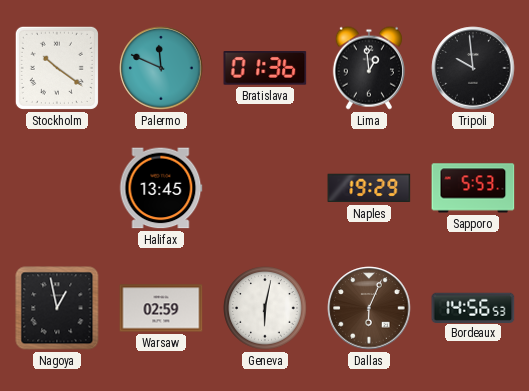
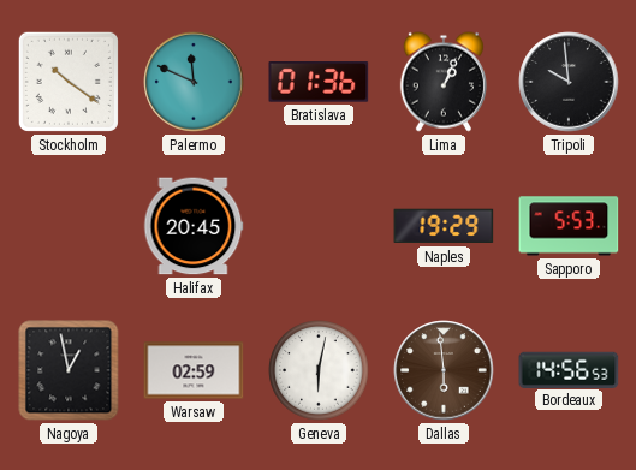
Lima: 12:59 -> 1:04 (444, 82)
Halifax: 13:45 -> 20:45 (194, 226)
Dallas: 6:04 -> 5:59 (444, 370)
